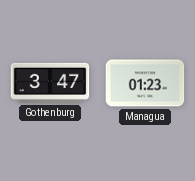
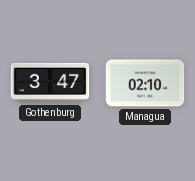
Managua: 01:23 -> 02:10 (145, 83)
